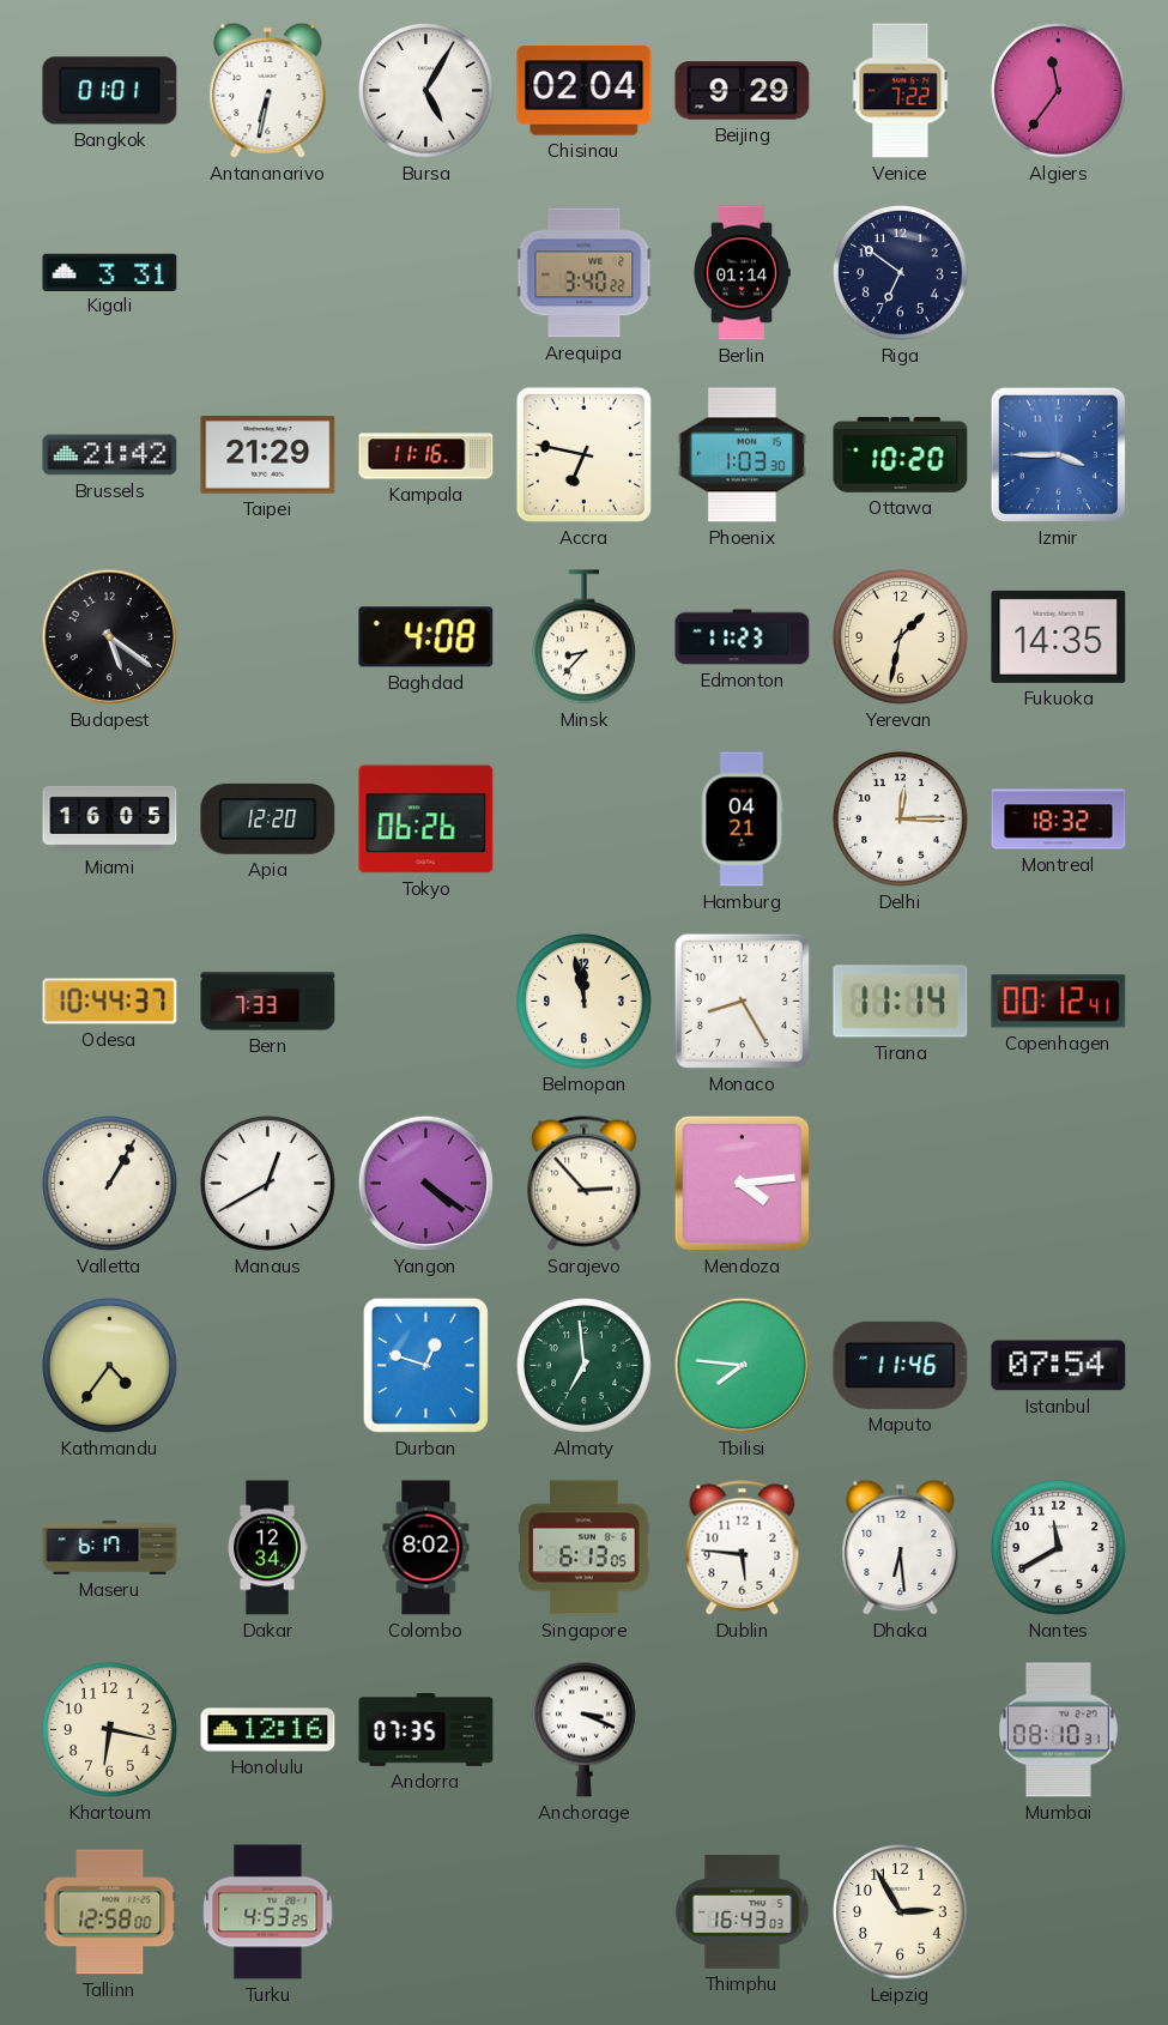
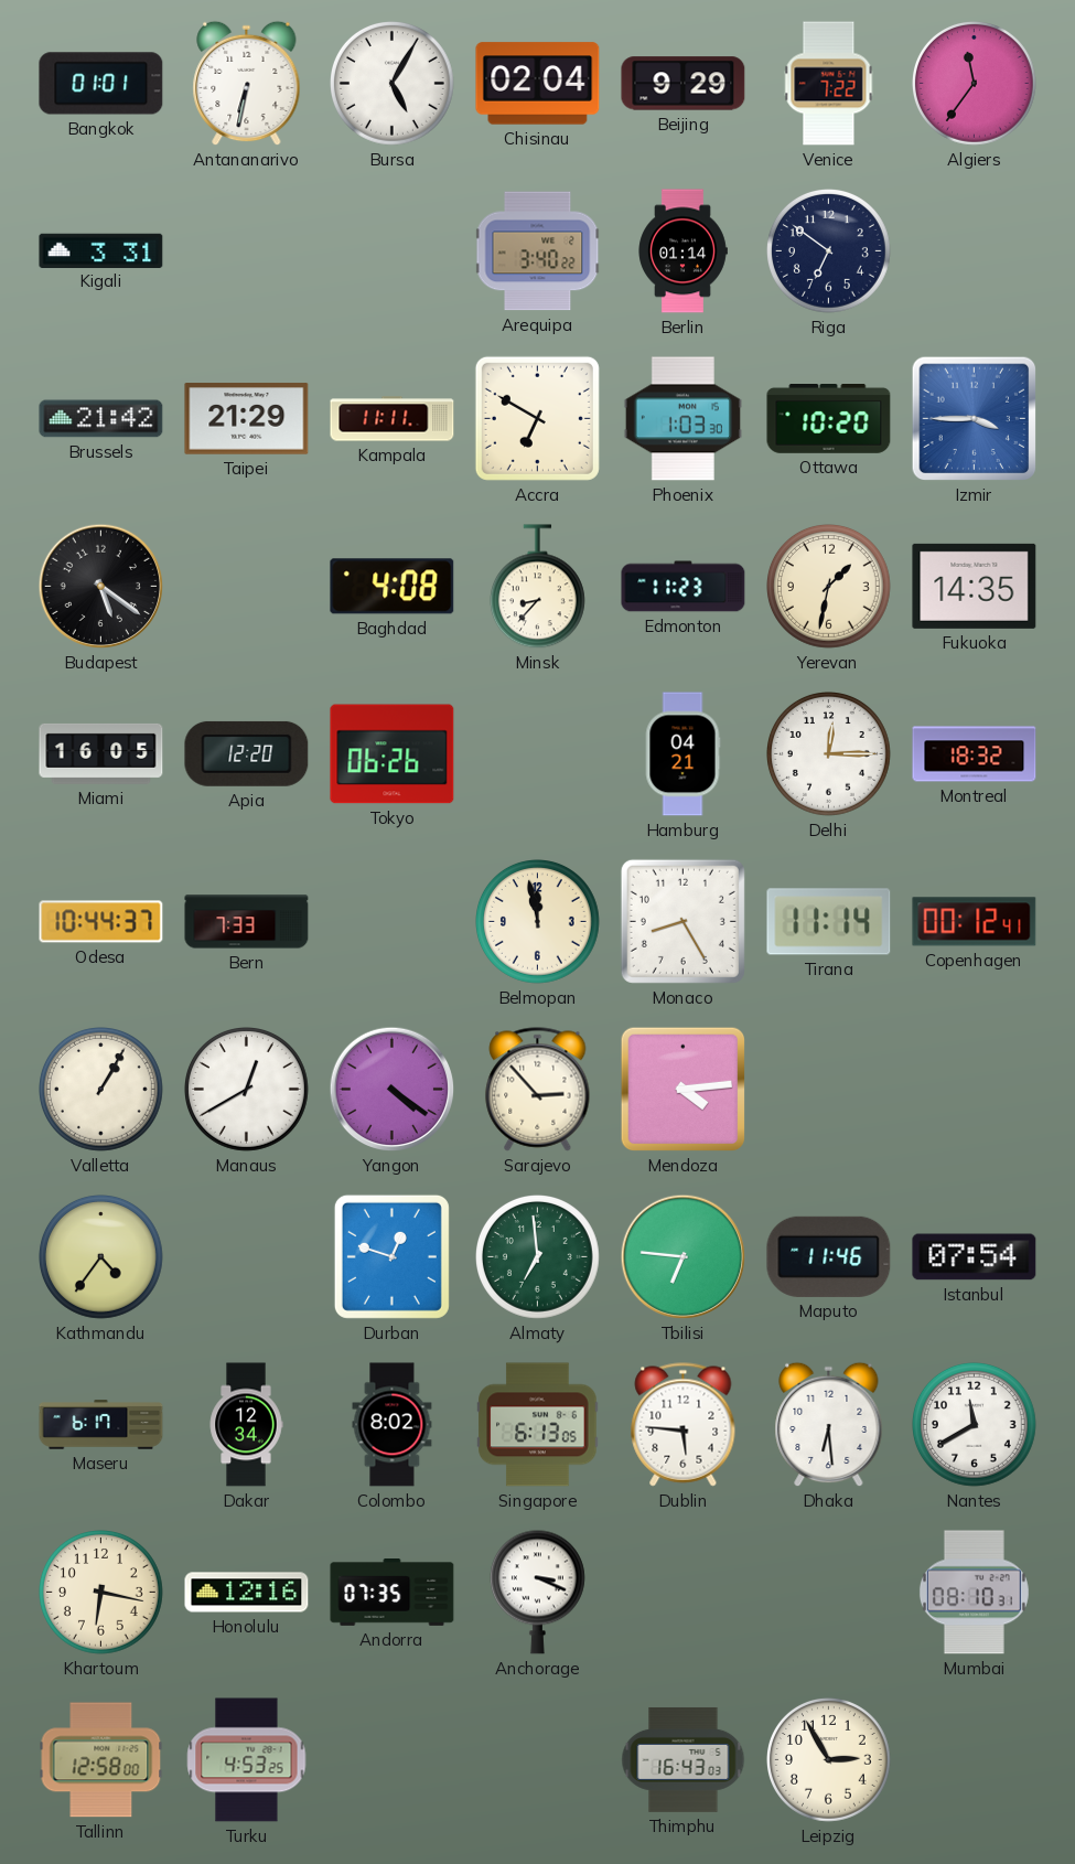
Kampala: 11:16 -> 11:11 (393, 419)
Accra: 6:47 -> 6:50 (537, 418)
Tbilisi: 7:46 -> 6:46 (684, 1257)
